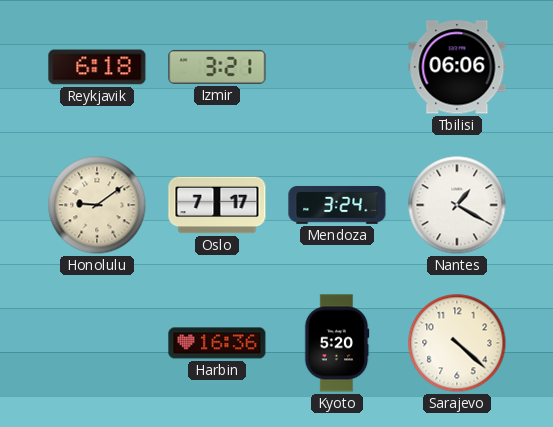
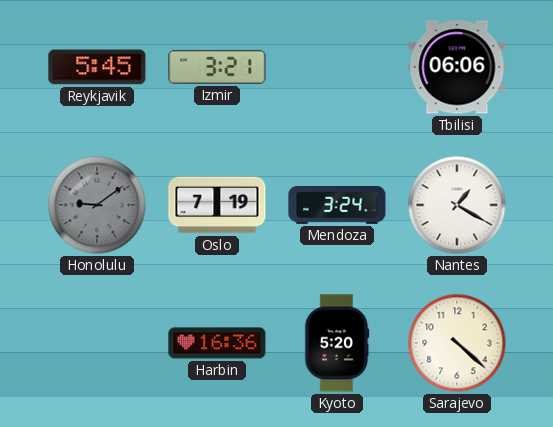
Reykjavik: 6:18 -> 5:45 (97, 67)
Honolulu dial: cream -> grey (97, 205)
Oslo: 7:17 -> 7:19 (217, 205)
